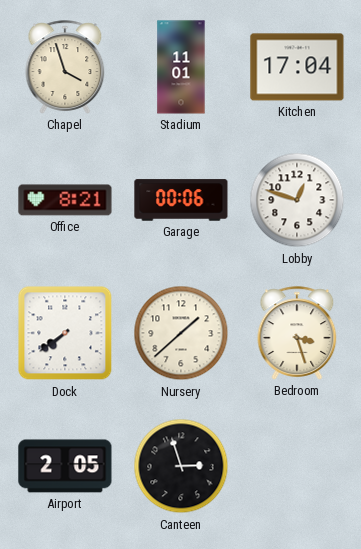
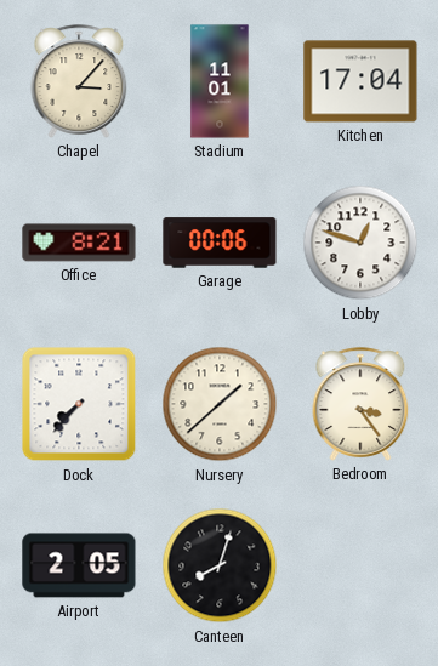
Chapel: 3:57 -> 3:07 (79, 81)
Dock: 7:39 -> 7:37 (79, 404)
Bedroom: 3:27 -> 3:24 (360, 404)
Canteen: 2:57 -> 8:03 (220, 565)
